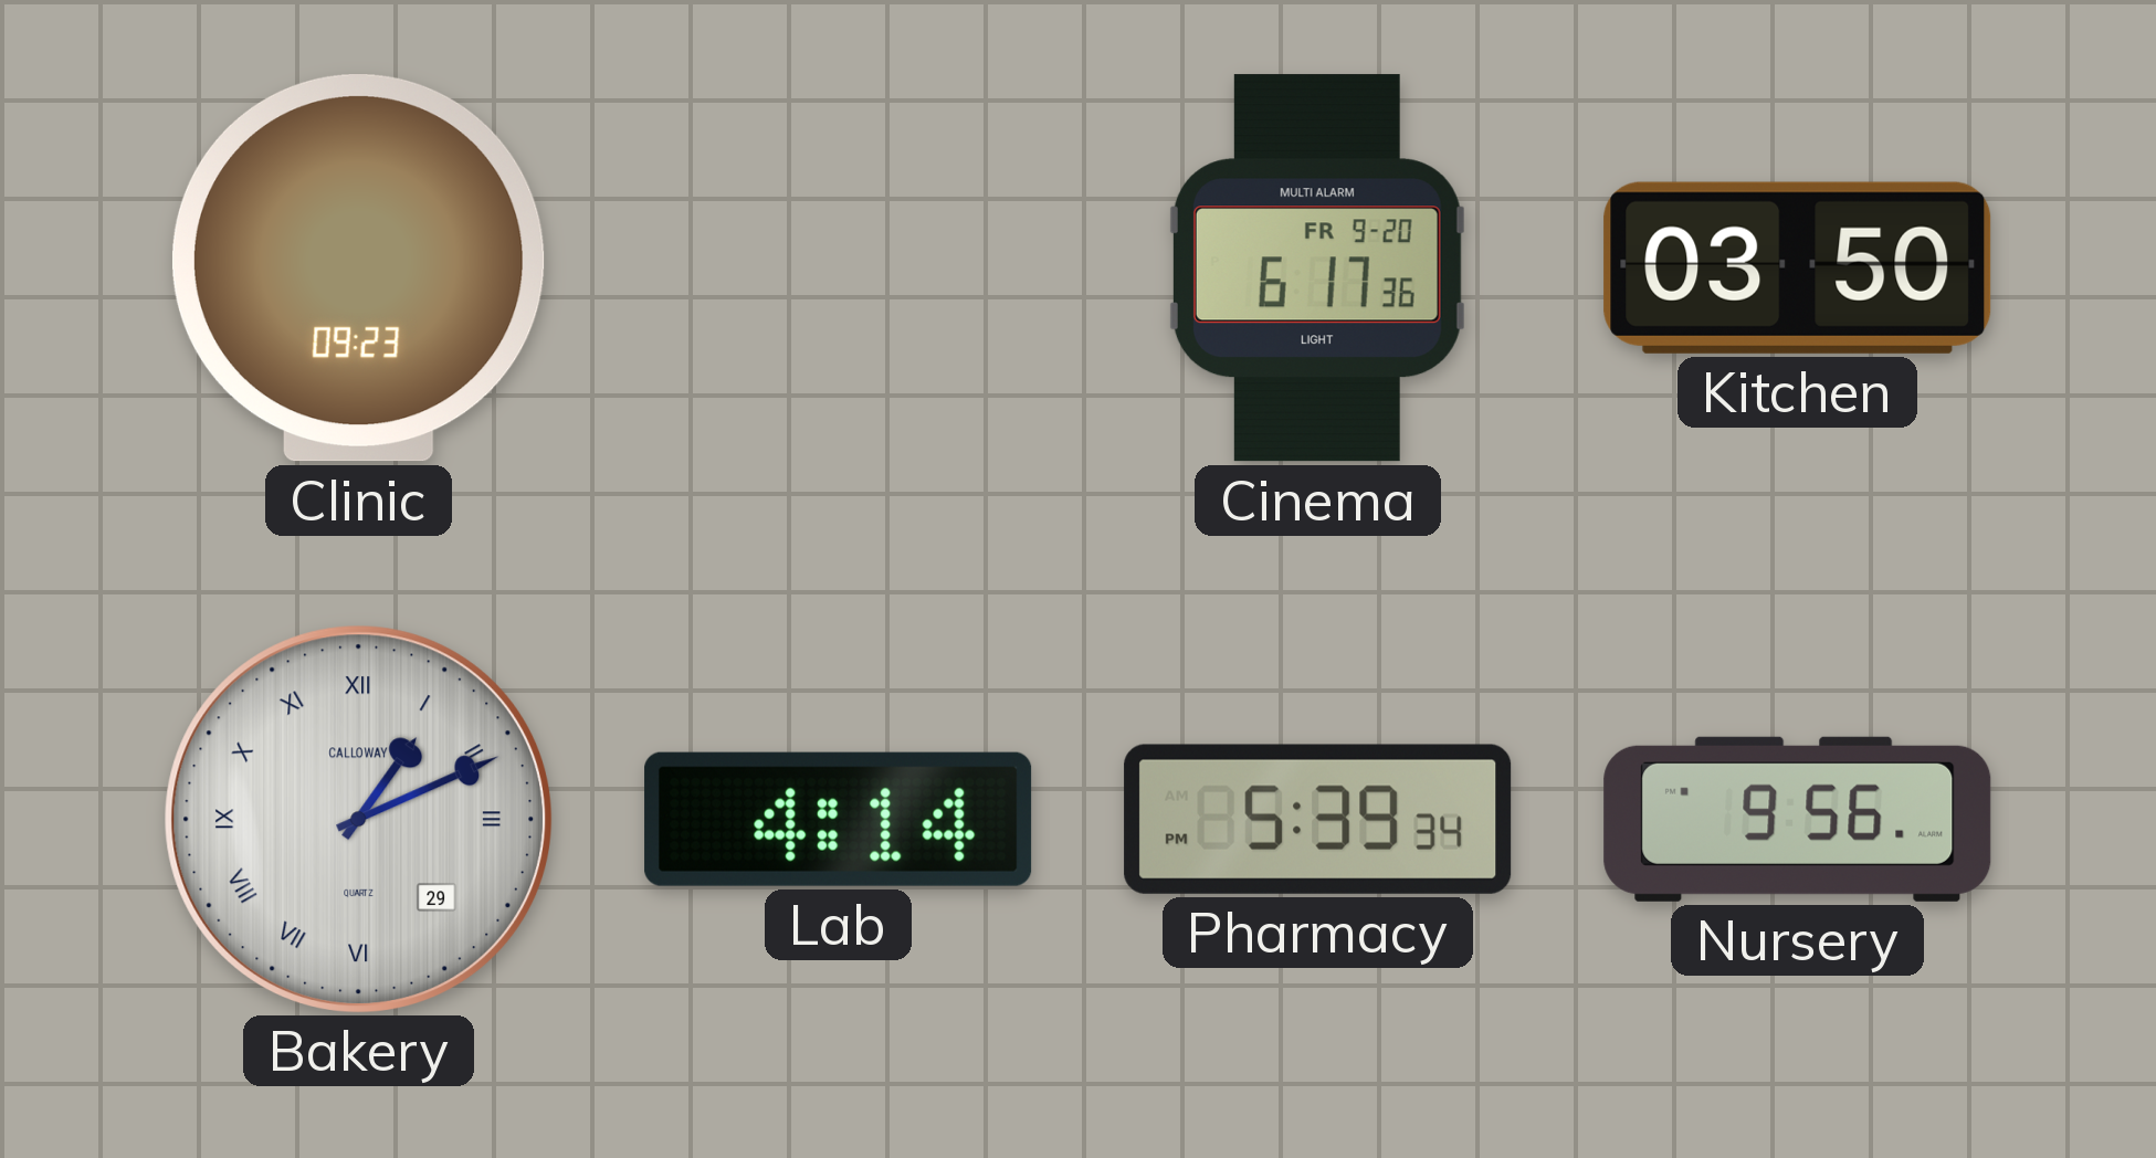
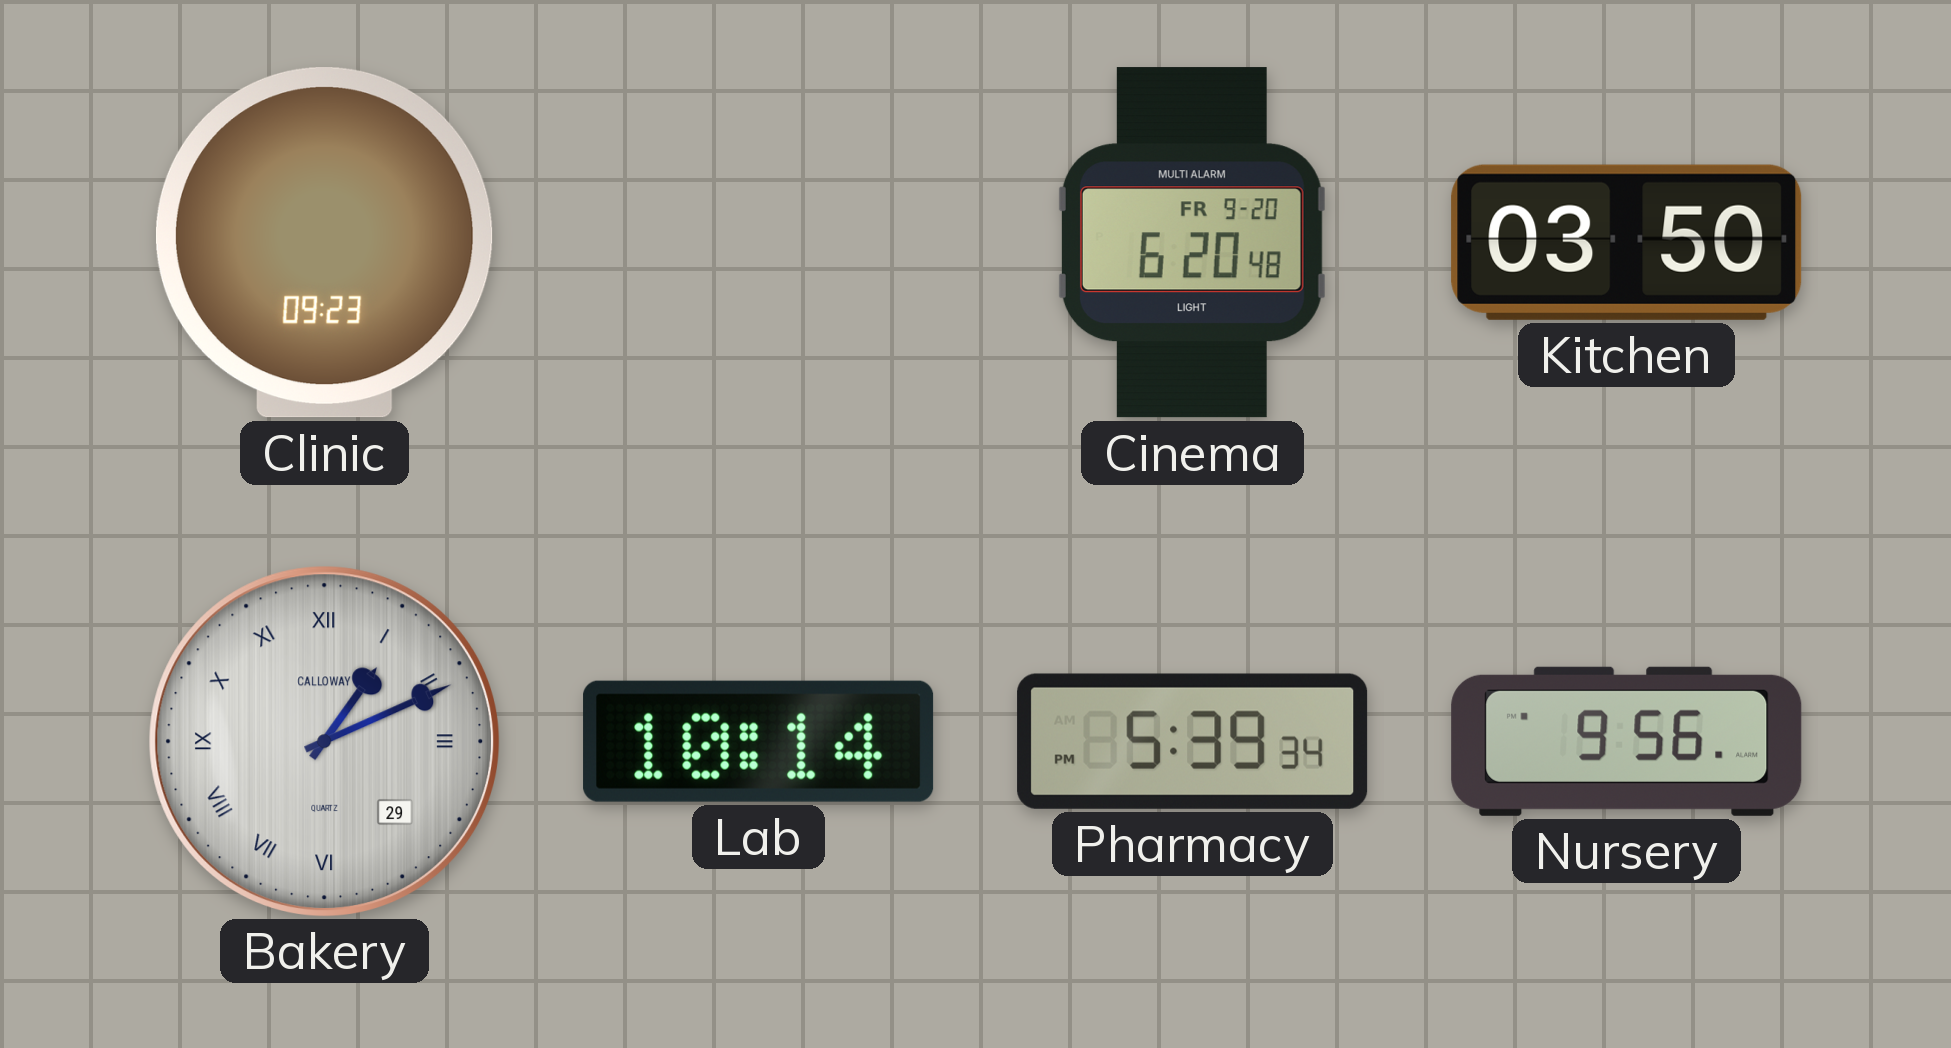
Cinema: 6:17 -> 6:20 (1192, 243)
Lab: 4:14 -> 10:14 (759, 741)
